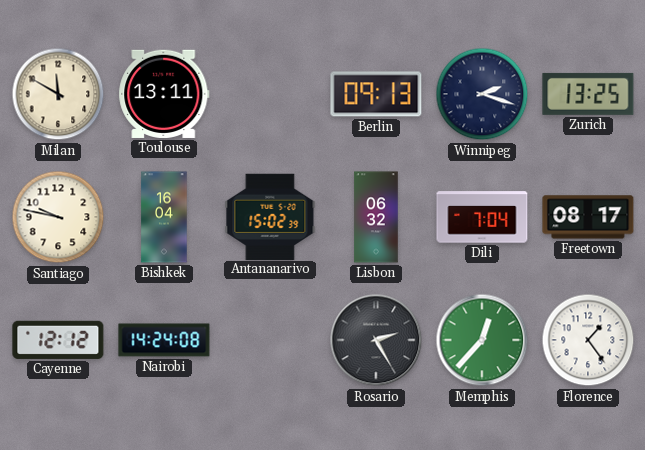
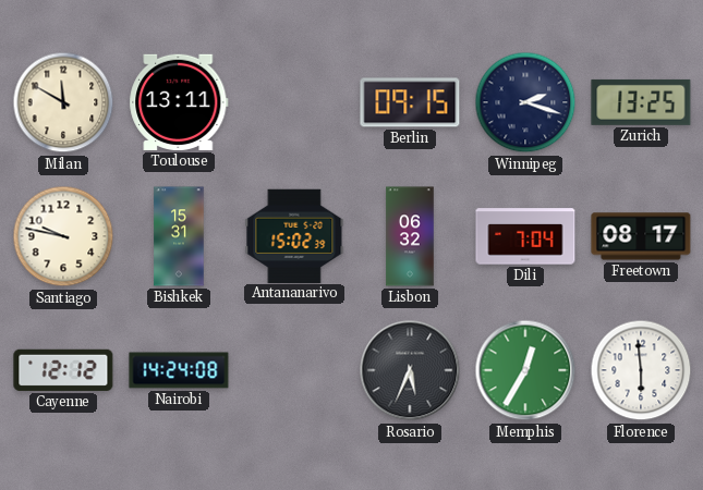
Berlin: 09:13 -> 09:15 (410, 102)
Bishkek: 16:04 -> 15:31 (179, 236)
Rosario: 2:25 -> 5:34 (410, 370)
Memphis: 12:37 -> 12:35 (525, 370)
Florence: 1:24 -> 5:59 (641, 370)
